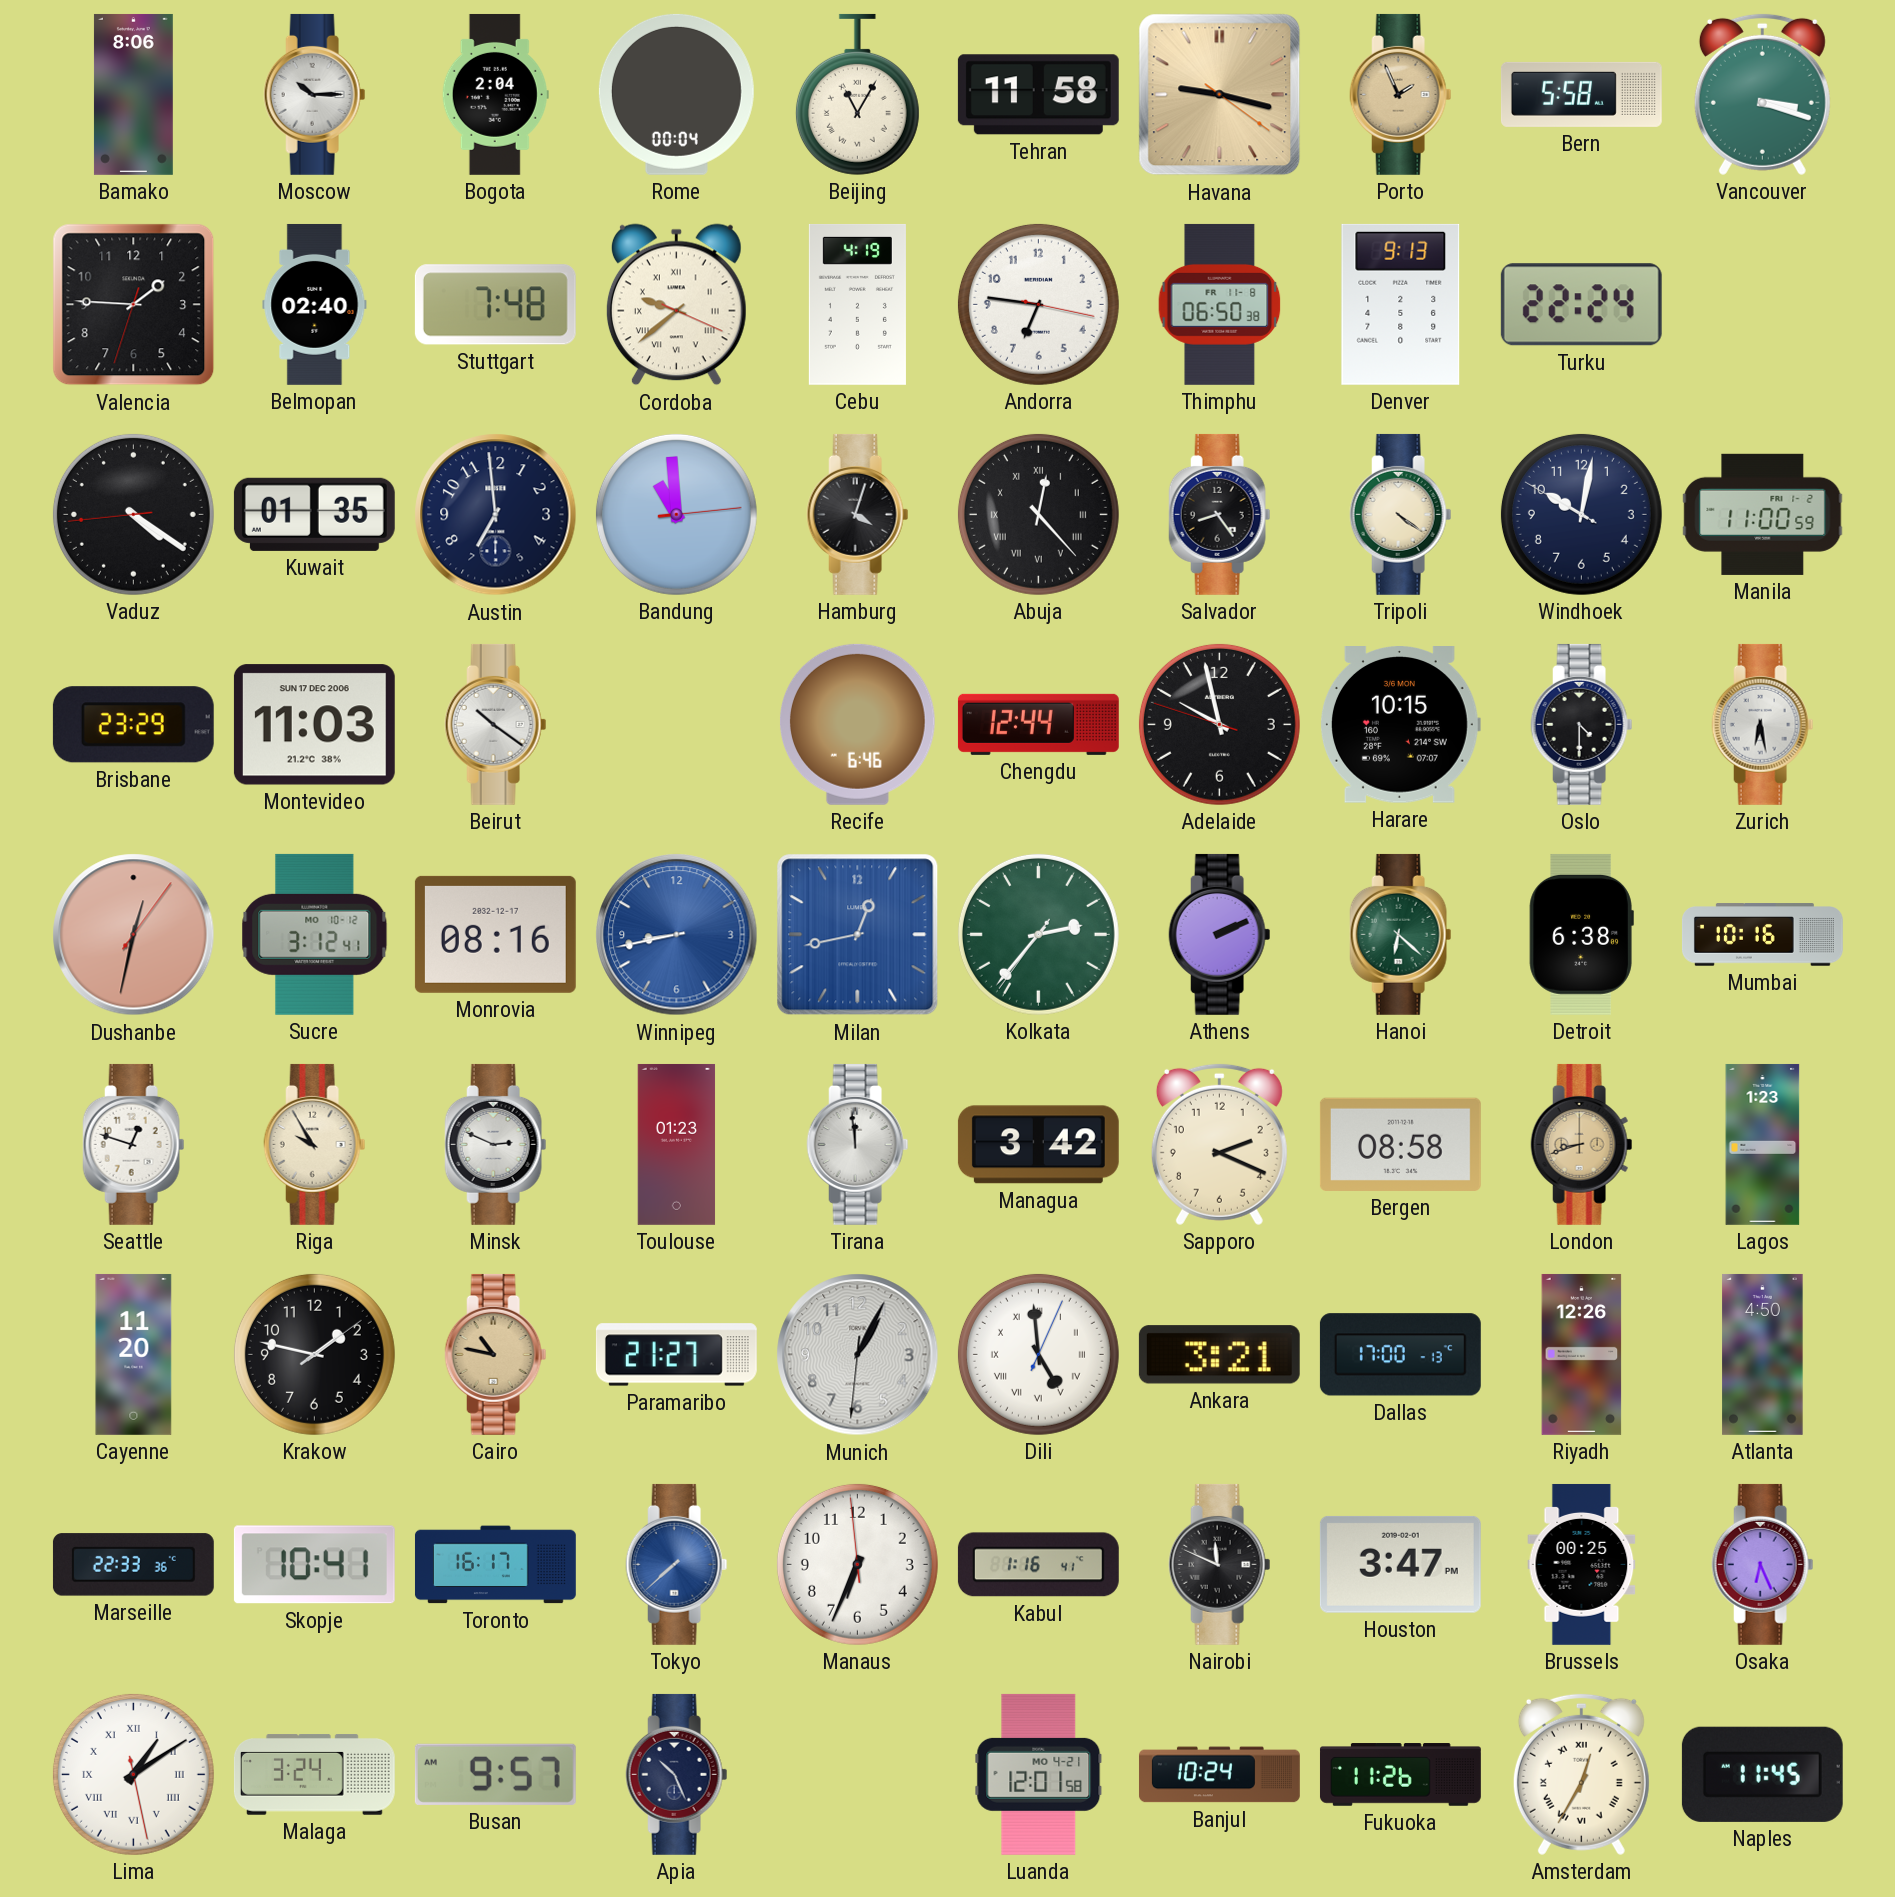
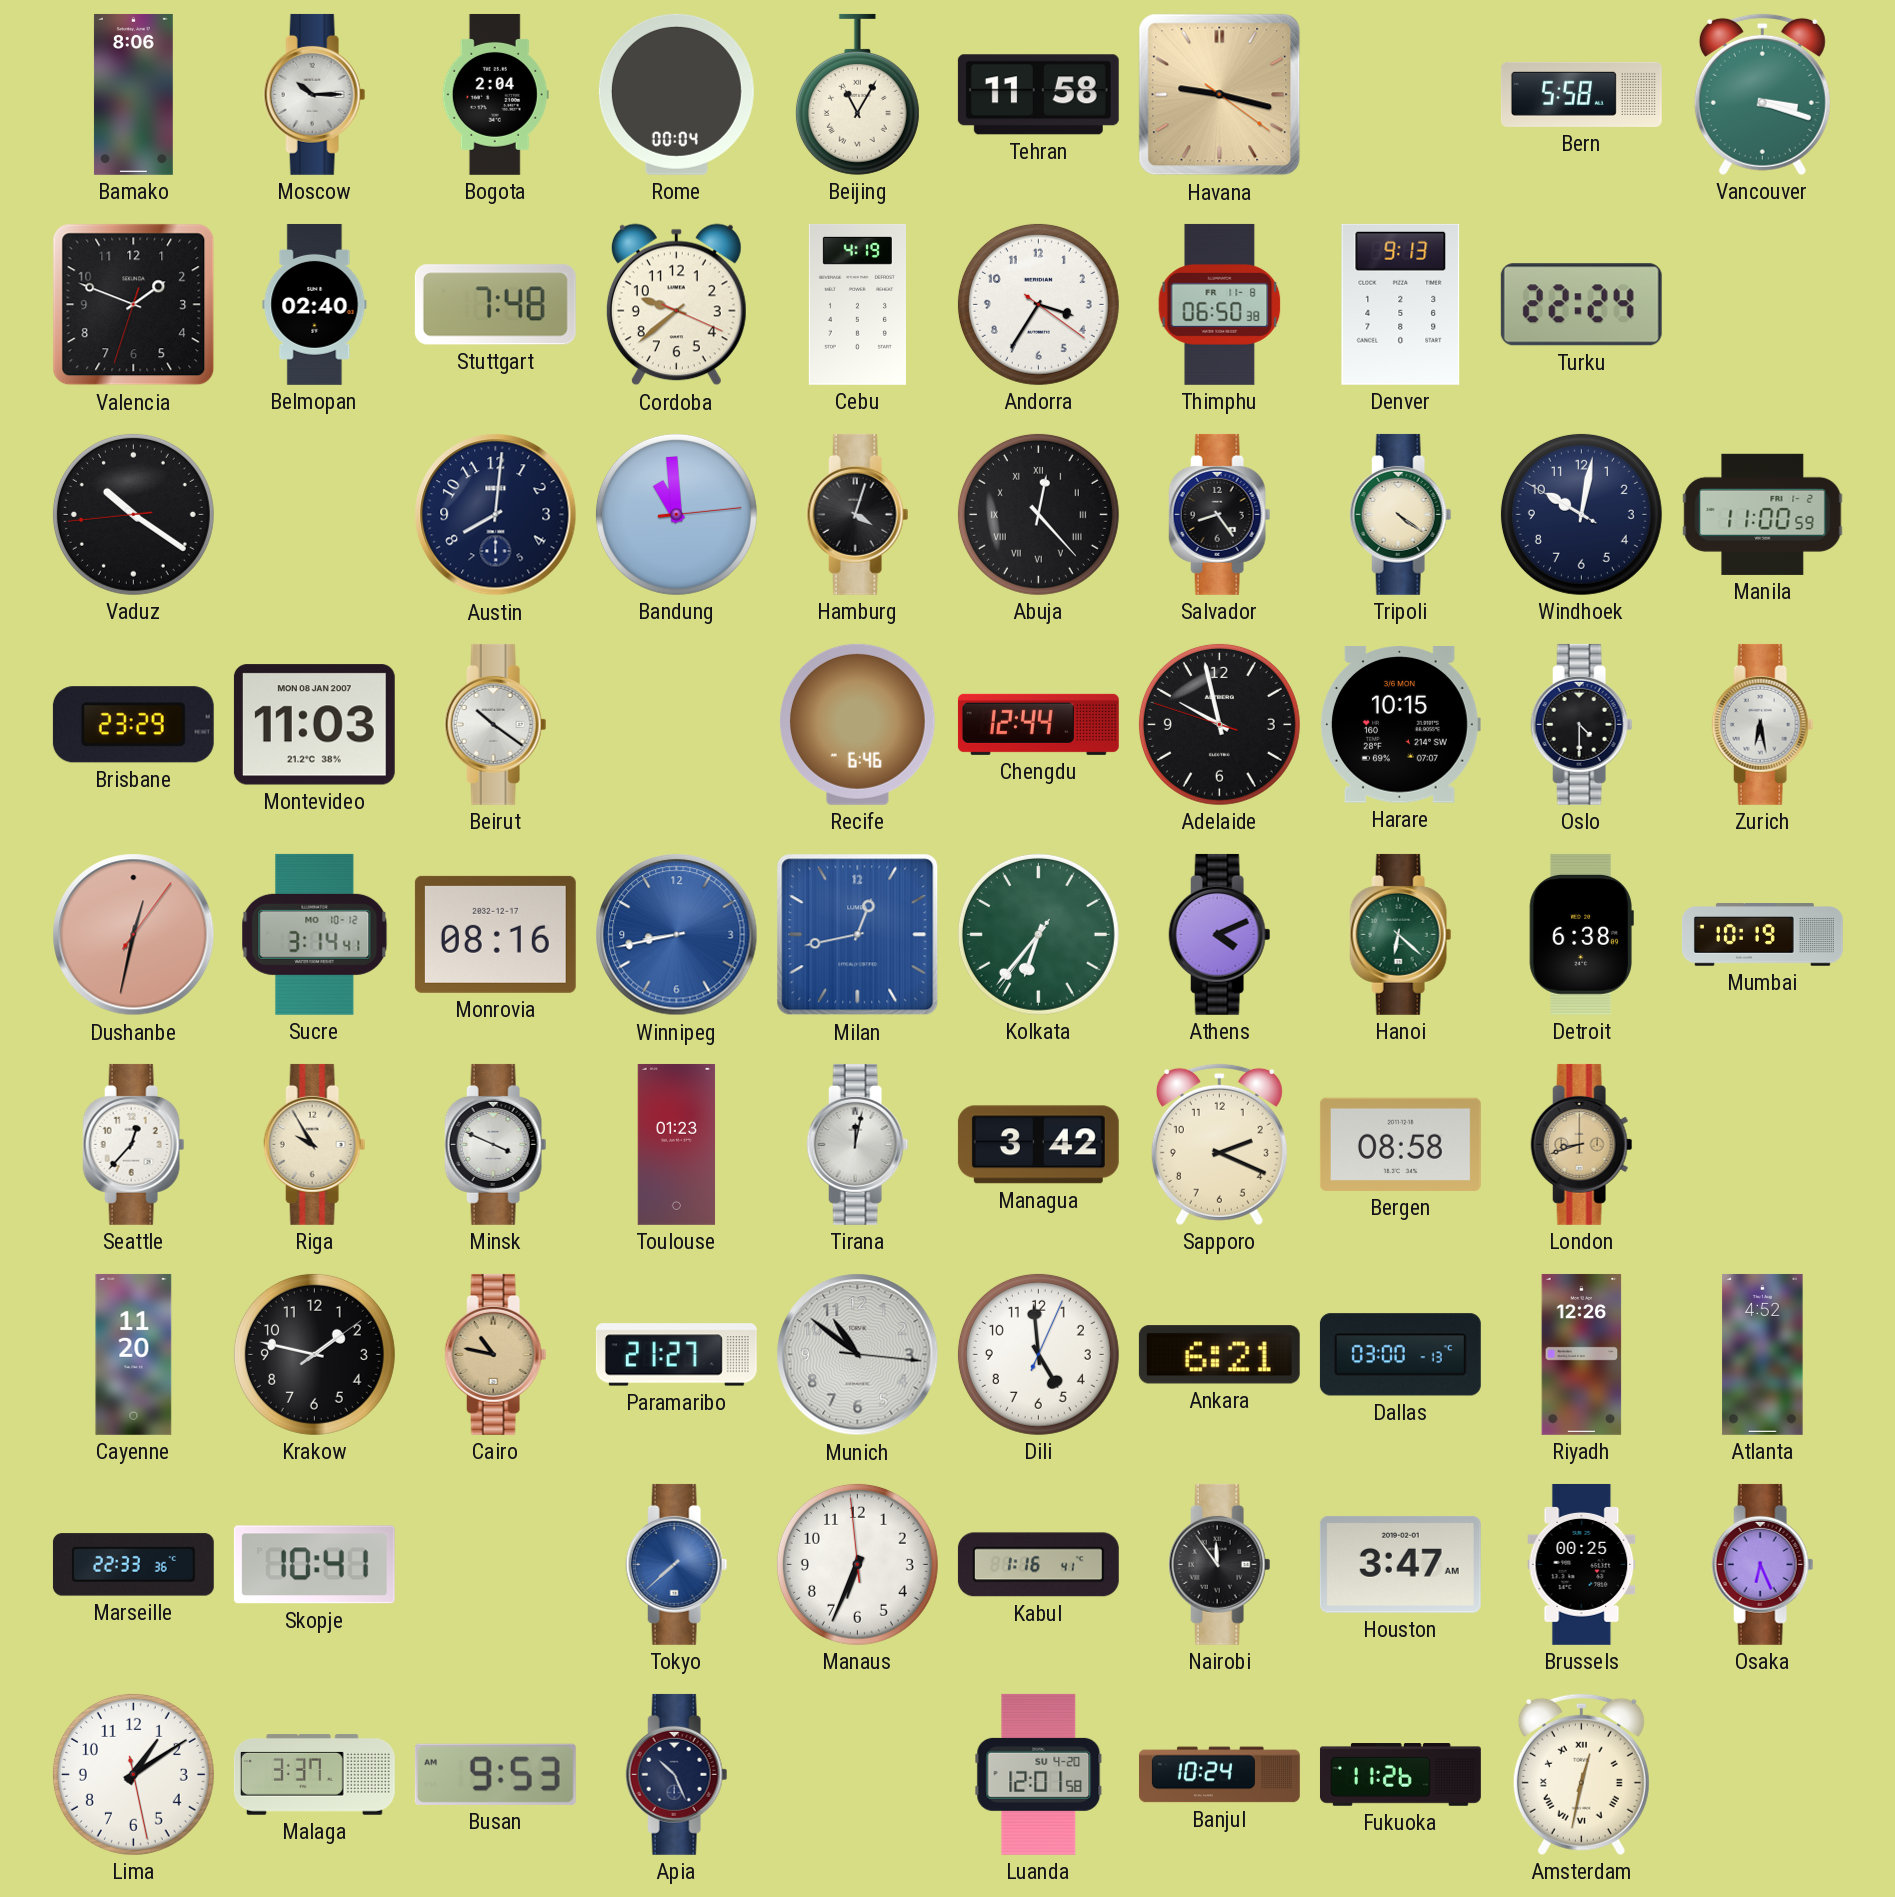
Porto: 1:56 -> none (1401, 94)
Valencia: 1:45 -> 1:48 (134, 305)
Cordoba numerals: Roman -> Arabic (676, 305)
Andorra: 6:46 -> 3:35 (1038, 304)
Vaduz: 4:20 -> 10:20 (133, 514)
Kuwait: 01:35 -> none (314, 514)
Austin: 6:59 -> 8:01 (496, 515)
Montevideo date: SUN 17 DEC 2006 -> MON 08 JAN 2007 (314, 725)
Sucre: 3:12 -> 3:14 (315, 934)
Kolkata: 2:36 -> 6:36 (1038, 934)
Athens: 2:11 -> 4:11 (1220, 934)
Mumbai: 10:16 -> 10:19 (1762, 935)
Seattle: 12:48 -> 12:37 (134, 1144)
Minsk: 2:49 -> 3:49 (496, 1144)
Tirana: 11:59 -> 12:02 (858, 1144)
Lagos: 1:23 -> none (1763, 1144)
Munich: 1:04 -> 10:51 (858, 1355)
Dili numerals: Roman -> Arabic (1038, 1354)
Ankara: 3:21 -> 6:21 (1219, 1355)
Dallas: 17:00 -> 03:00 (1400, 1355)
Atlanta: 4:50 -> 4:52 (1763, 1354)
Toronto: 16:17 -> none (495, 1565)
Nairobi: 11:49 -> 11:54 (1220, 1564)
Houston: 3:47 PM -> 3:47 AM (1400, 1564)
Lima numerals: Roman -> Arabic (133, 1774)
Malaga: 3:24 -> 3:37 (314, 1775)
Busan: 9:57 -> 9:53 (495, 1774)
Luanda date: MO 4-21 -> SU 4-20 (1039, 1774)
Amsterdam: 12:35 -> 12:32 (1581, 1774)
Naples: 11:45 -> none (1762, 1774)
